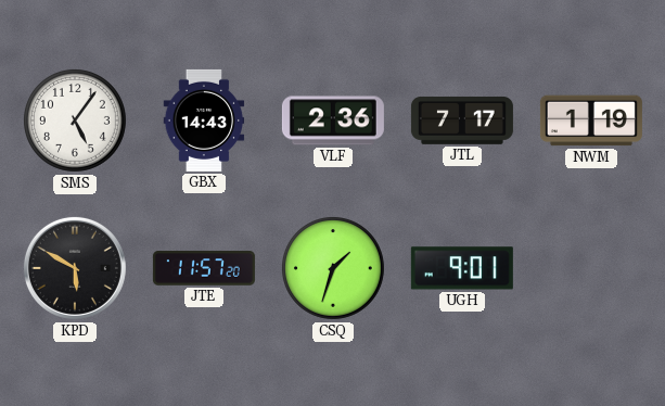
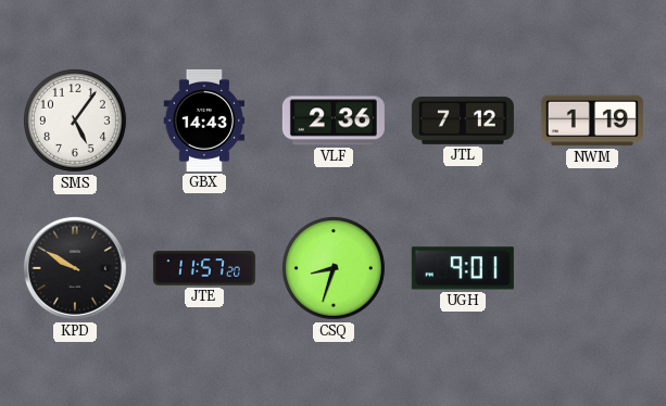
JTL: 7:17 -> 7:12 (463, 120)
KPD: 5:50 -> 9:50 (75, 268)
CSQ: 1:33 -> 8:33 (334, 268)
